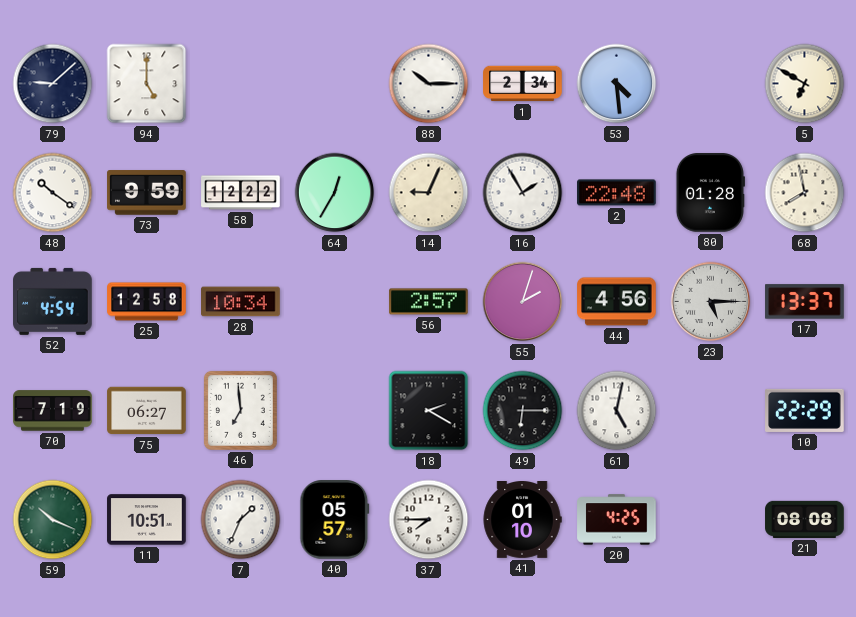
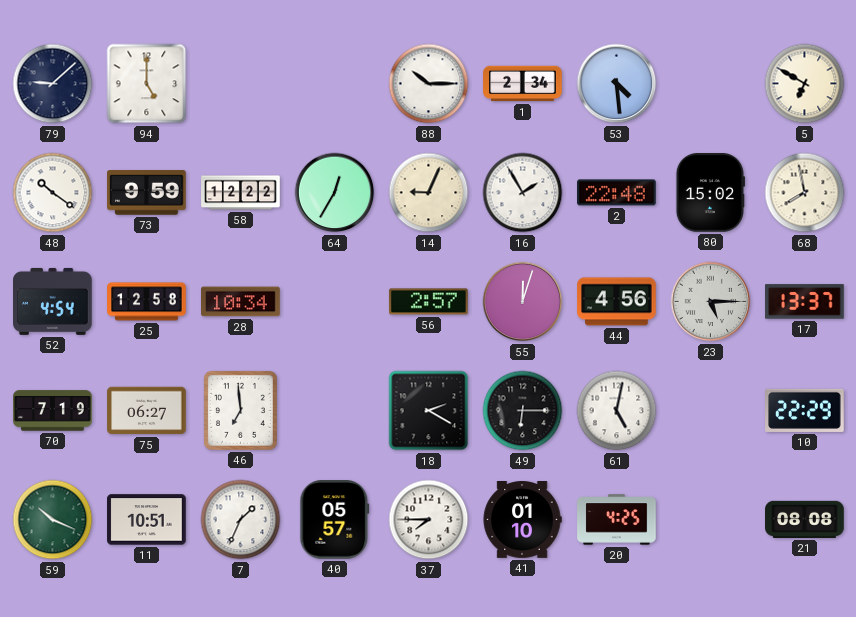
80: 01:28 -> 15:02 (710, 193)
55: 2:03 -> 12:03 (523, 302)
